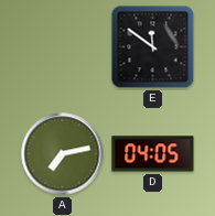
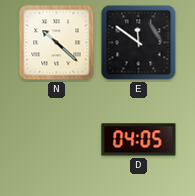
N: none -> 10:22 (57, 43)
A: 7:13 -> none (63, 154)
